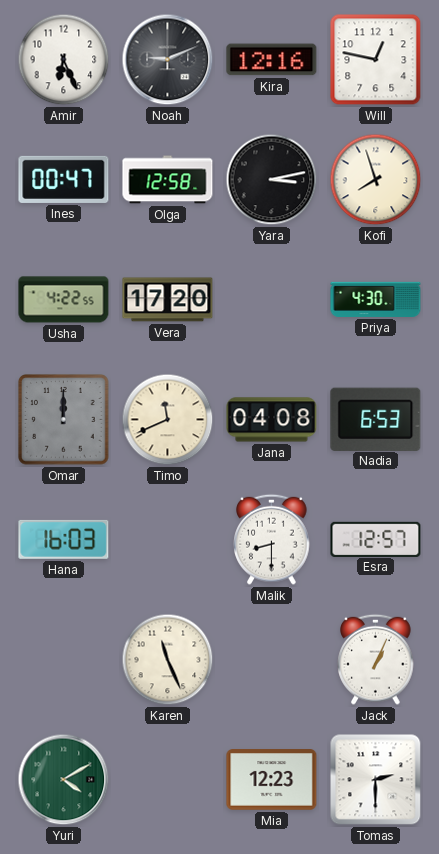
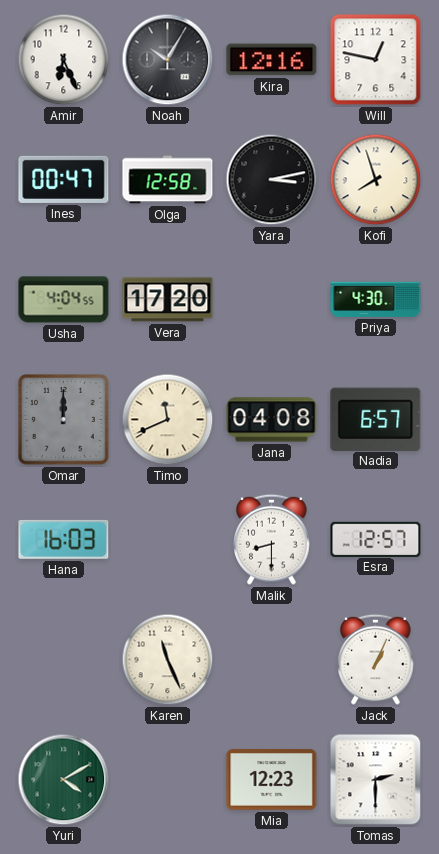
Noah: 9:11 -> 10:05 (168, 60)
Usha: 4:22 -> 4:04 (64, 300)
Nadia: 6:53 -> 6:57 (376, 419)
